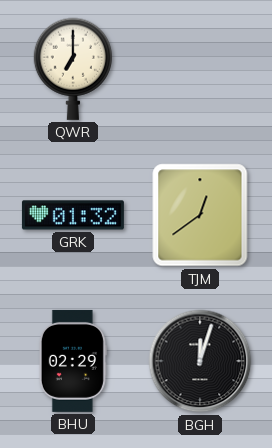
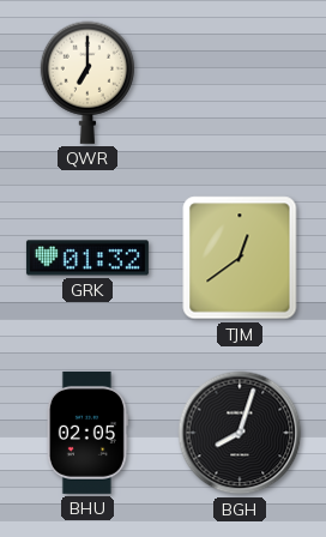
BHU: 02:29 -> 02:05 (87, 433)
BGH: 12:03 -> 8:03 (240, 433)
